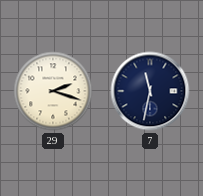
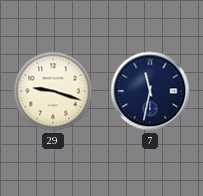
29: 2:18 -> 9:18 (53, 91)
